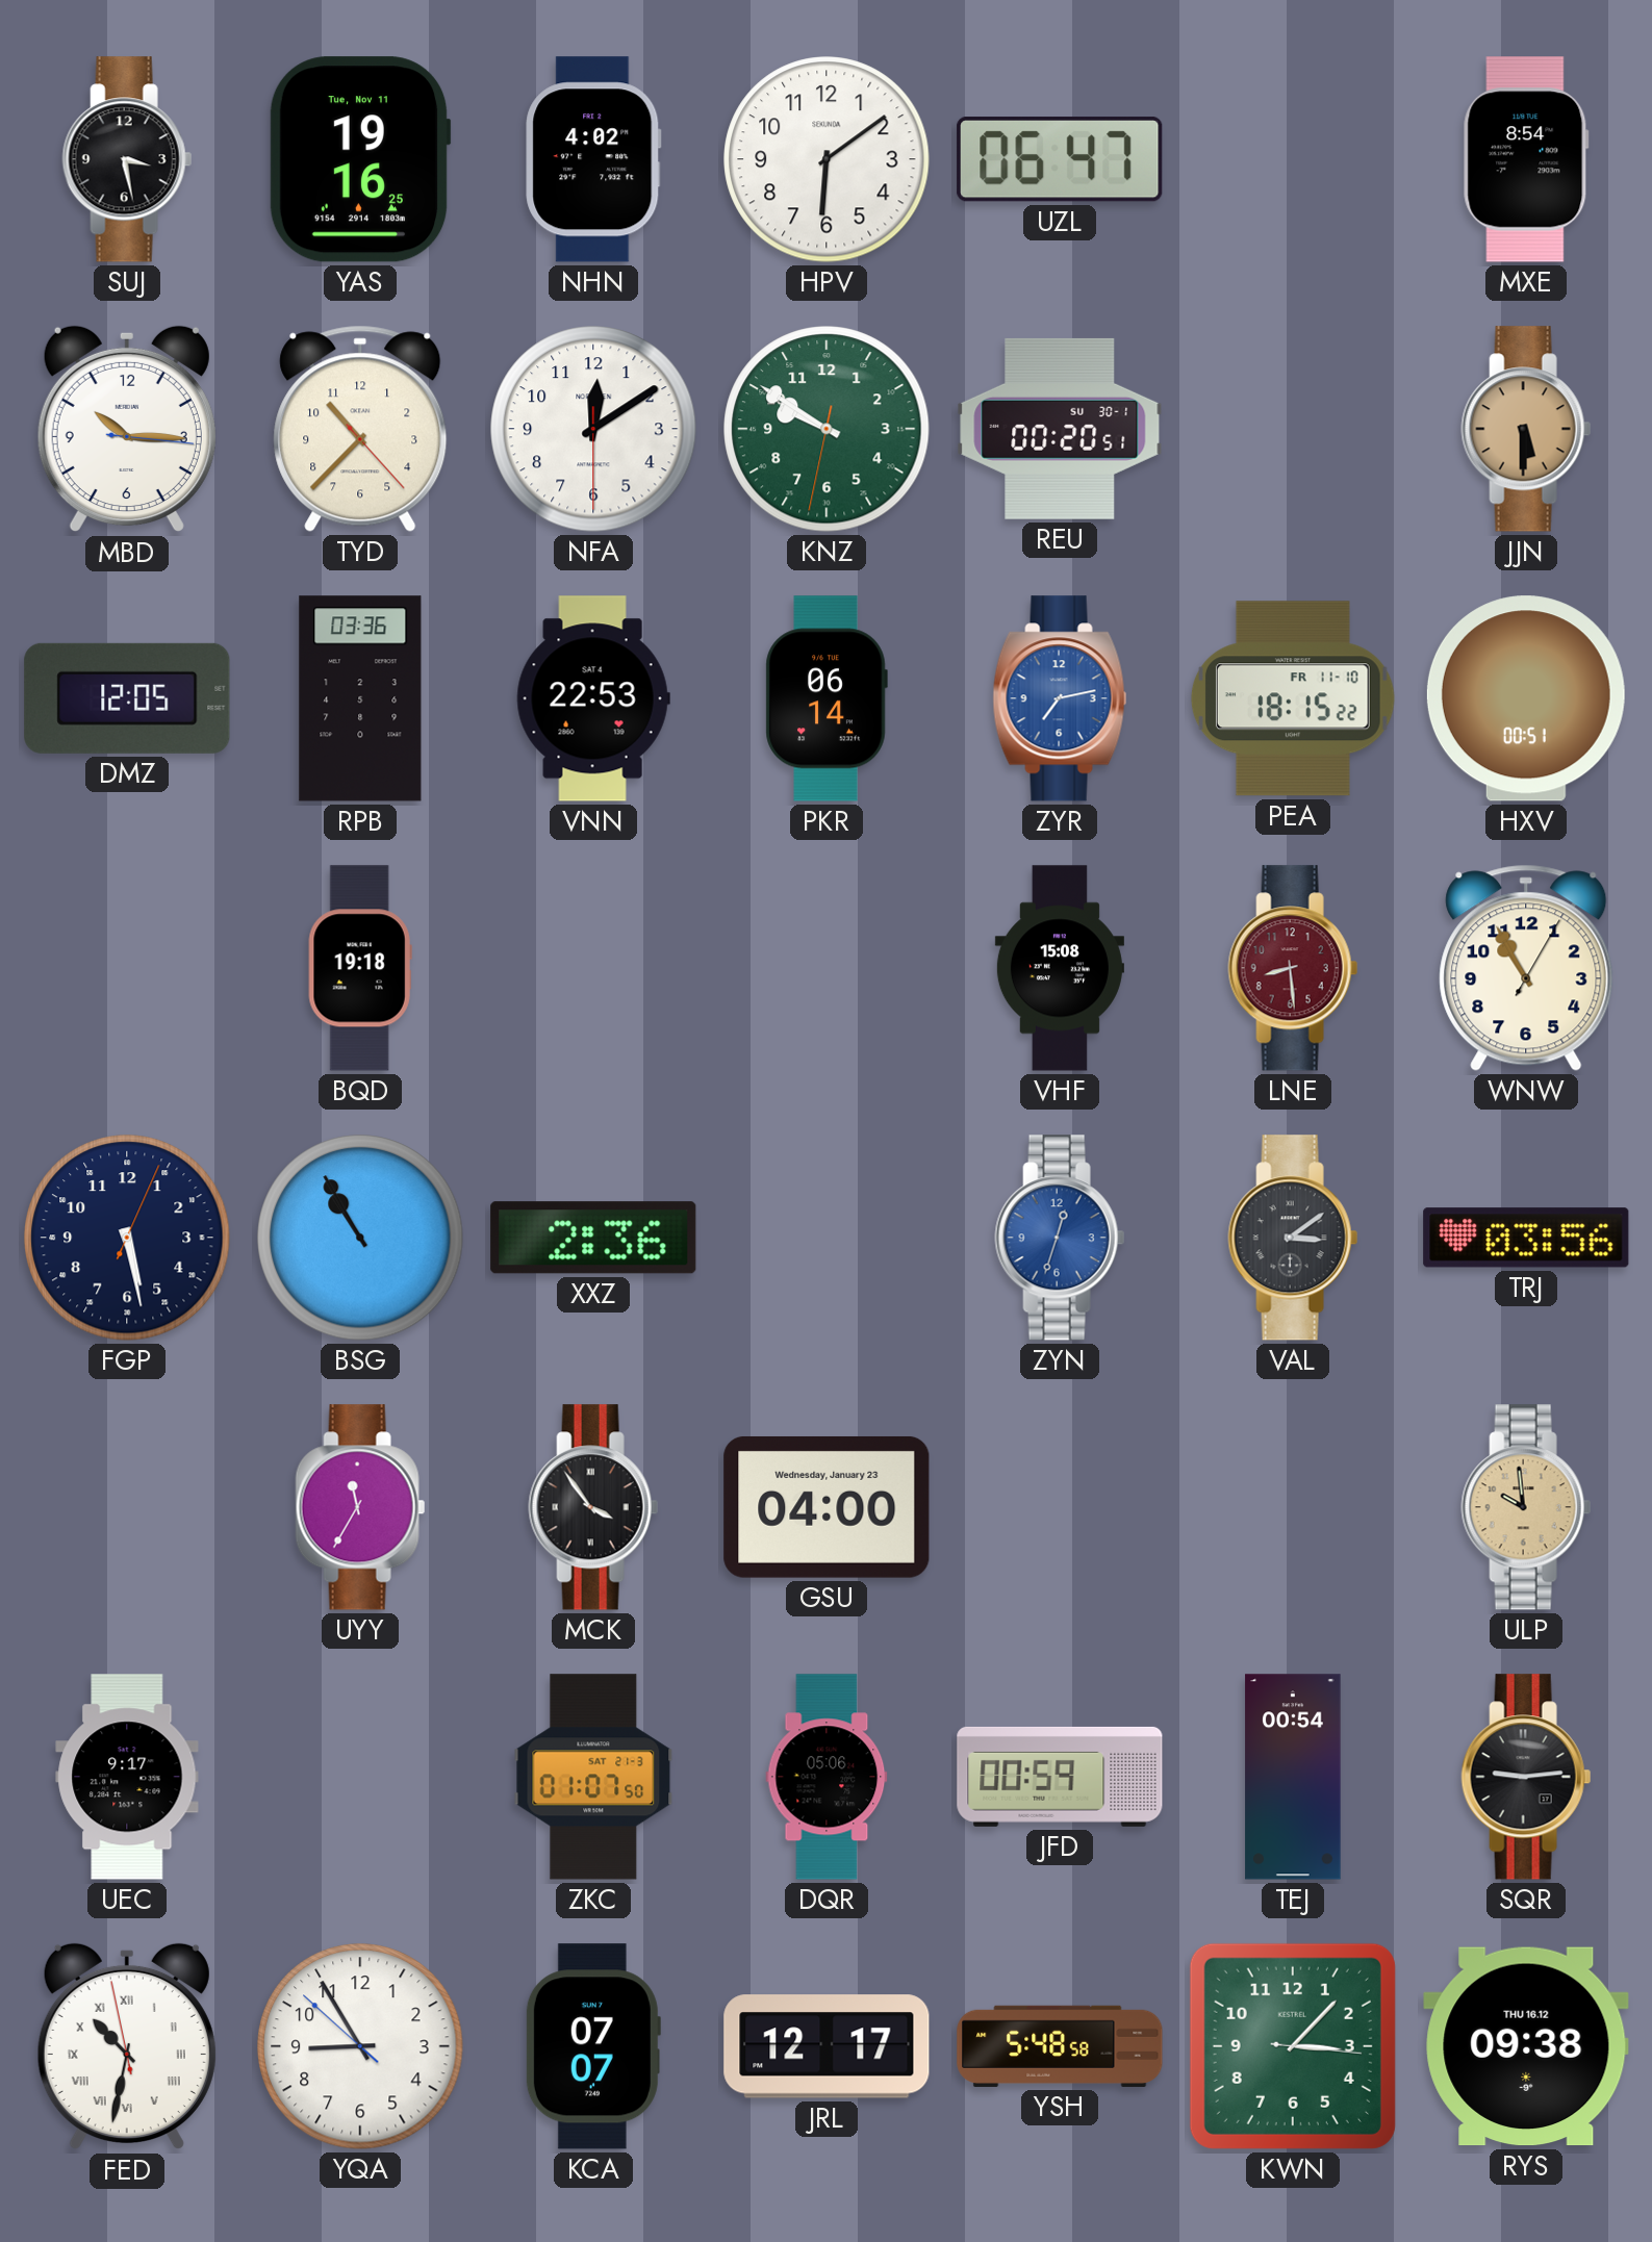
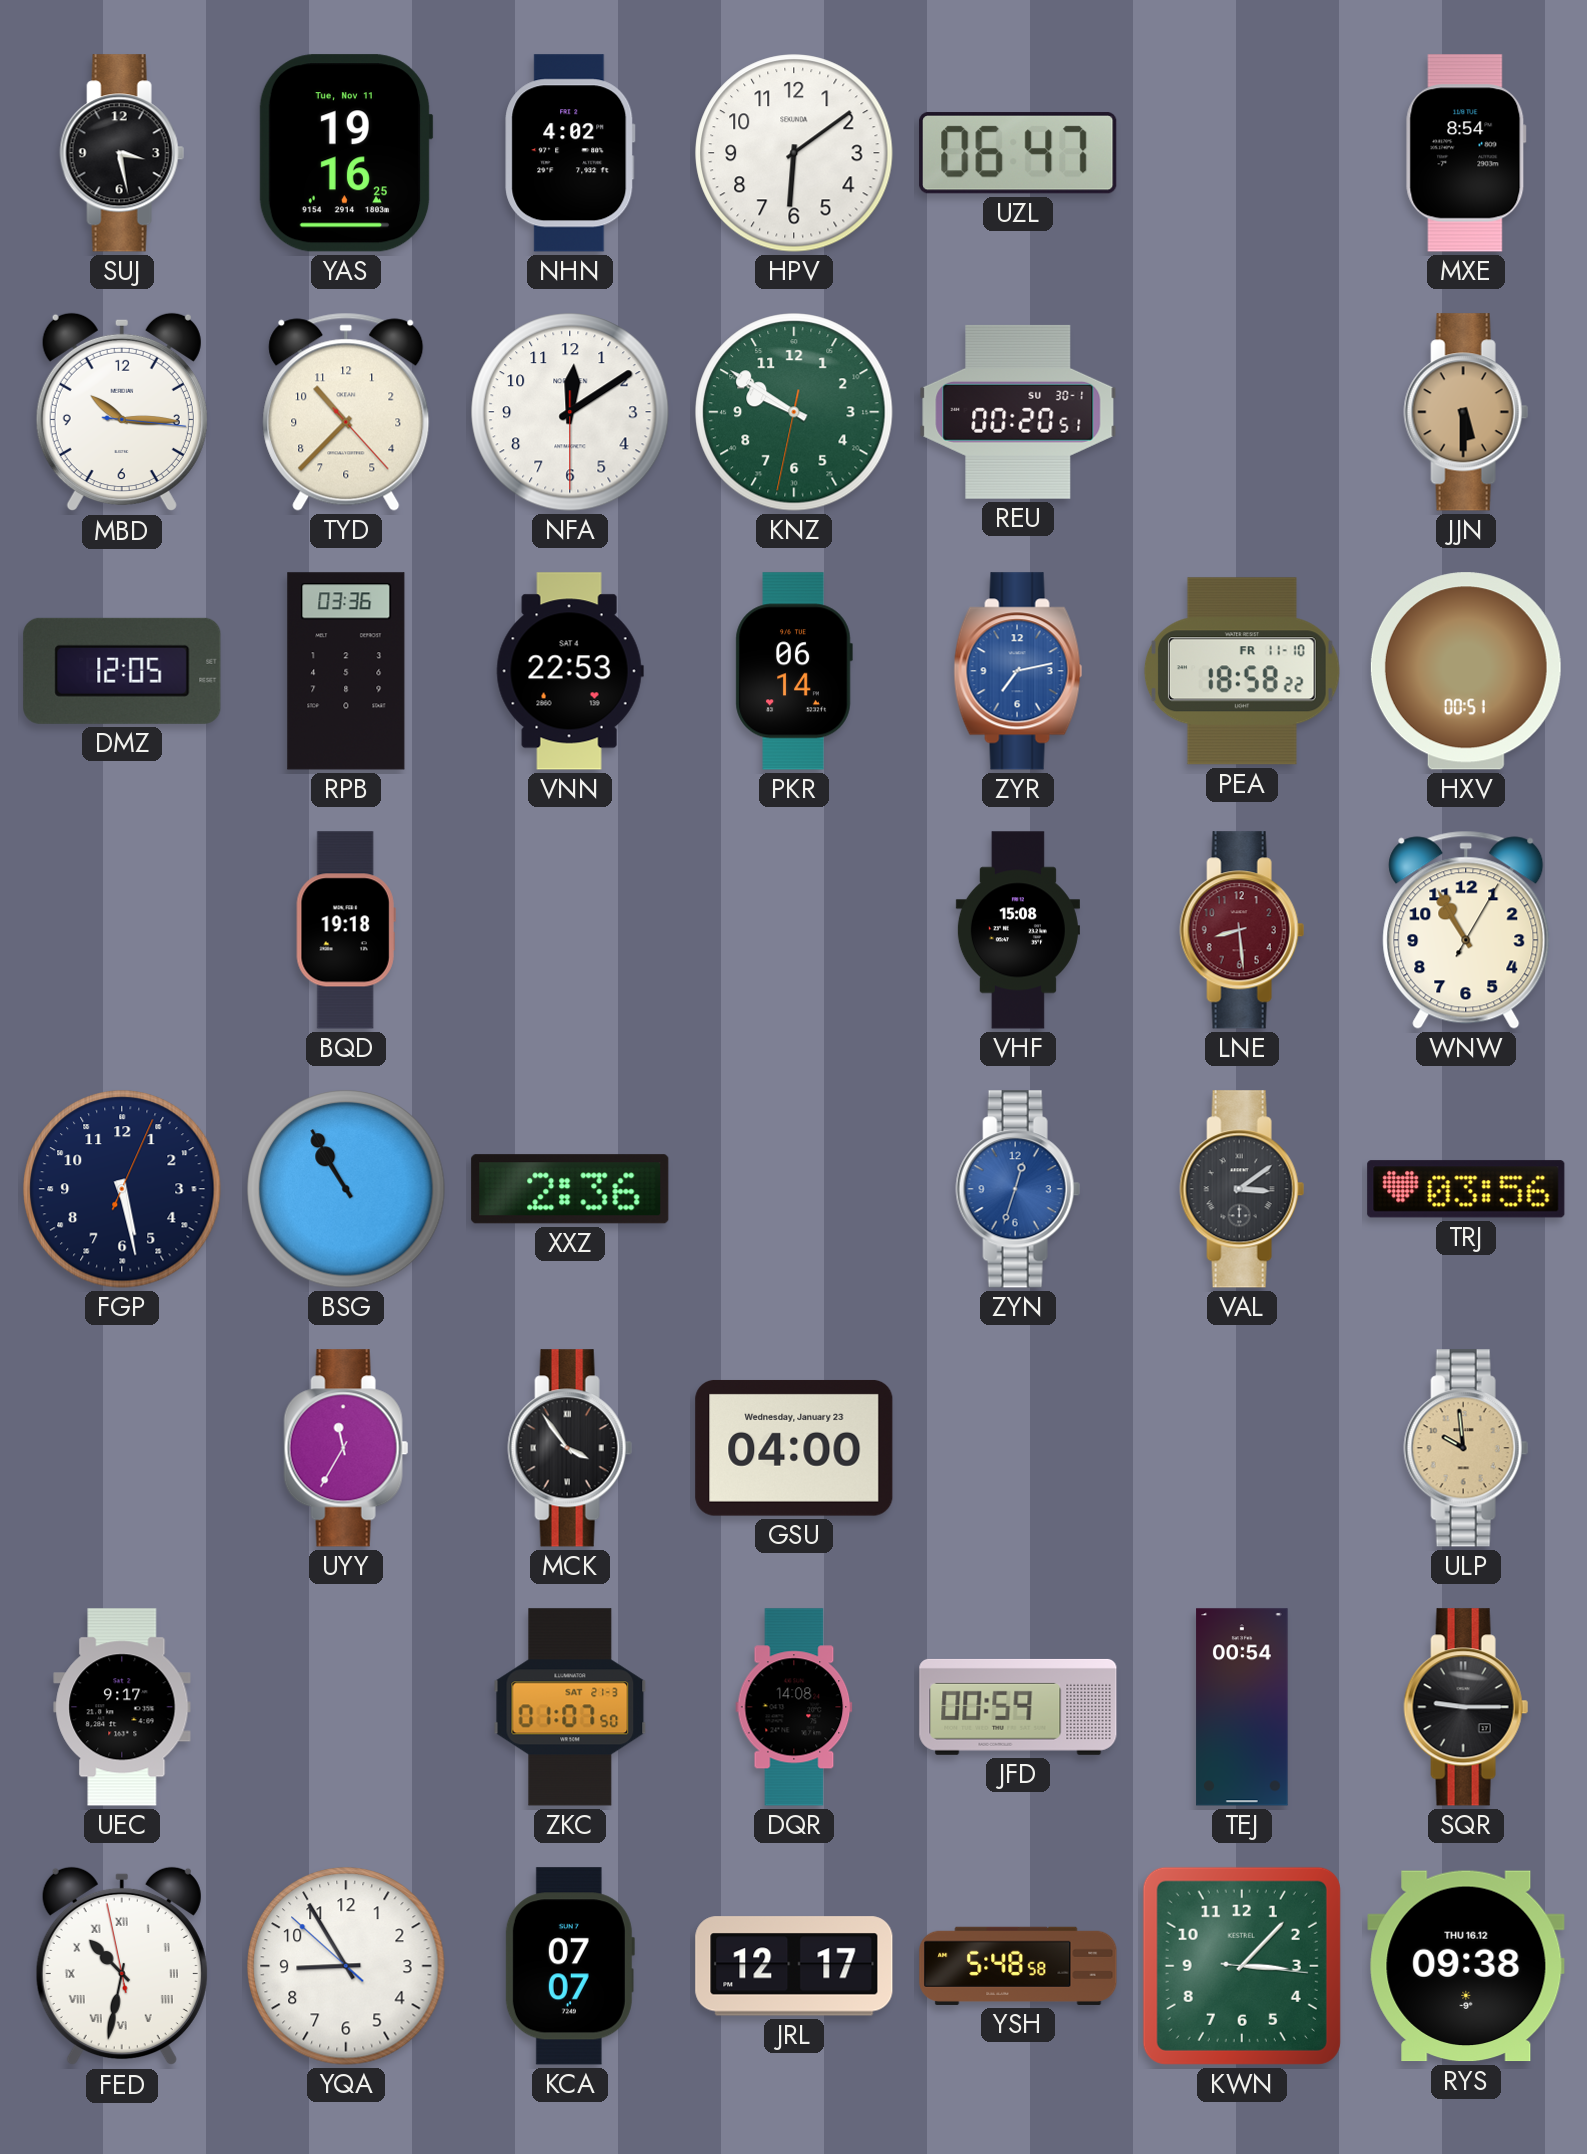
PEA: 18:15 -> 18:58 (1242, 671)
DQR: 05:06 -> 14:08 (794, 1707)
SQR: 9:14 -> 9:15 (1466, 1707)
